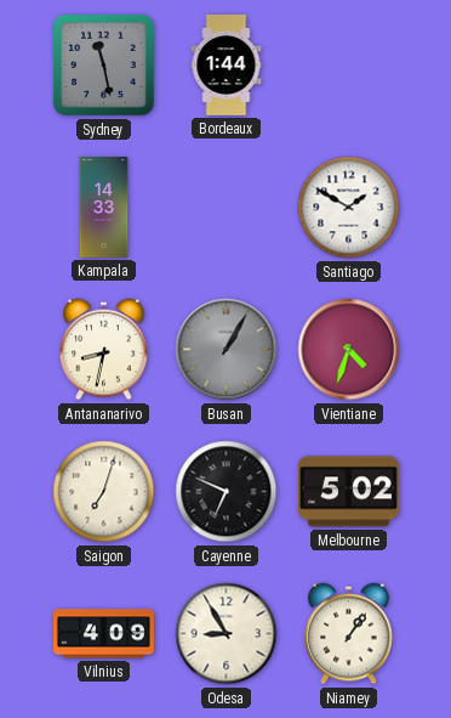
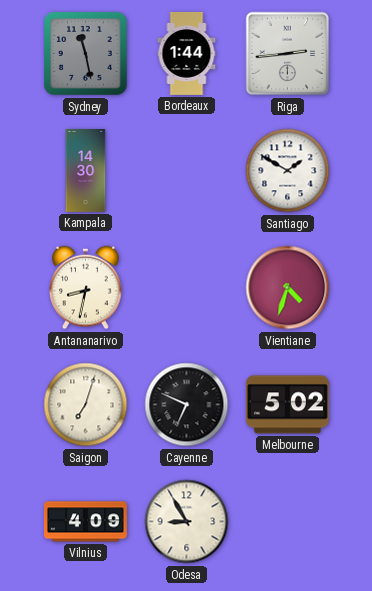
Riga: none -> 2:44 (288, 54)
Kampala: 14:33 -> 14:30 (86, 170)
Busan: 1:05 -> none (227, 350)
Niamey: 1:06 -> none (349, 634)
